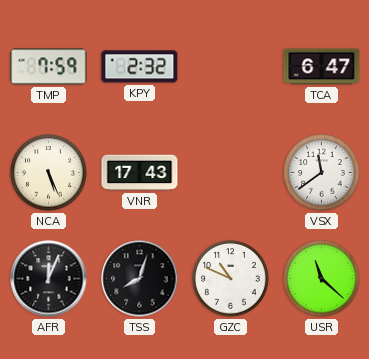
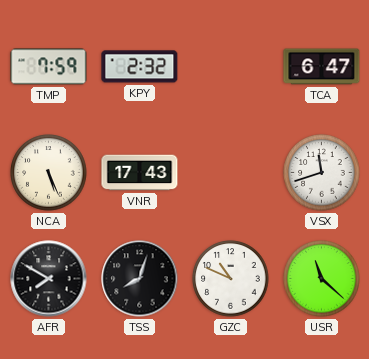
VSX: 11:39 -> 11:42 (322, 173)
AFR: 12:04 -> 7:50 (49, 279)
